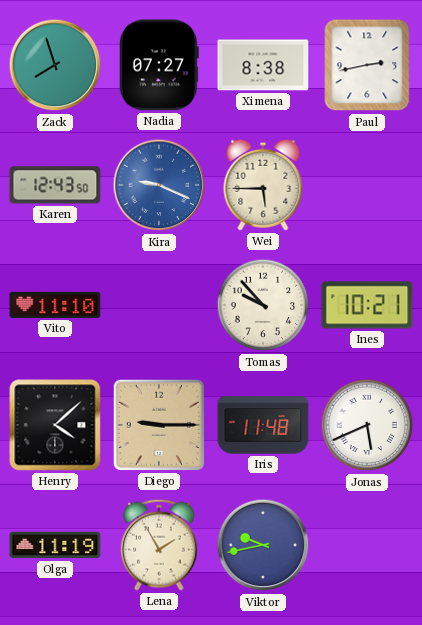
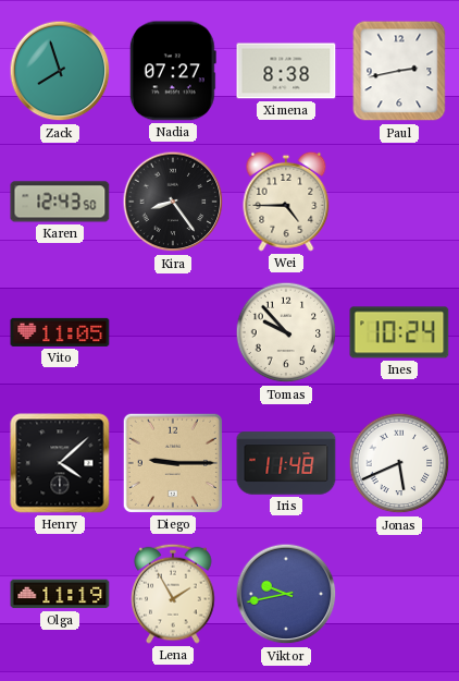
Kira: 9:19 -> 8:24 (173, 202)
Kira dial: blue -> black (173, 202)
Wei: 5:45 -> 4:45 (286, 202)
Vito: 11:10 -> 11:05 (60, 332)
Ines: 10:21 -> 10:24 (399, 332)
